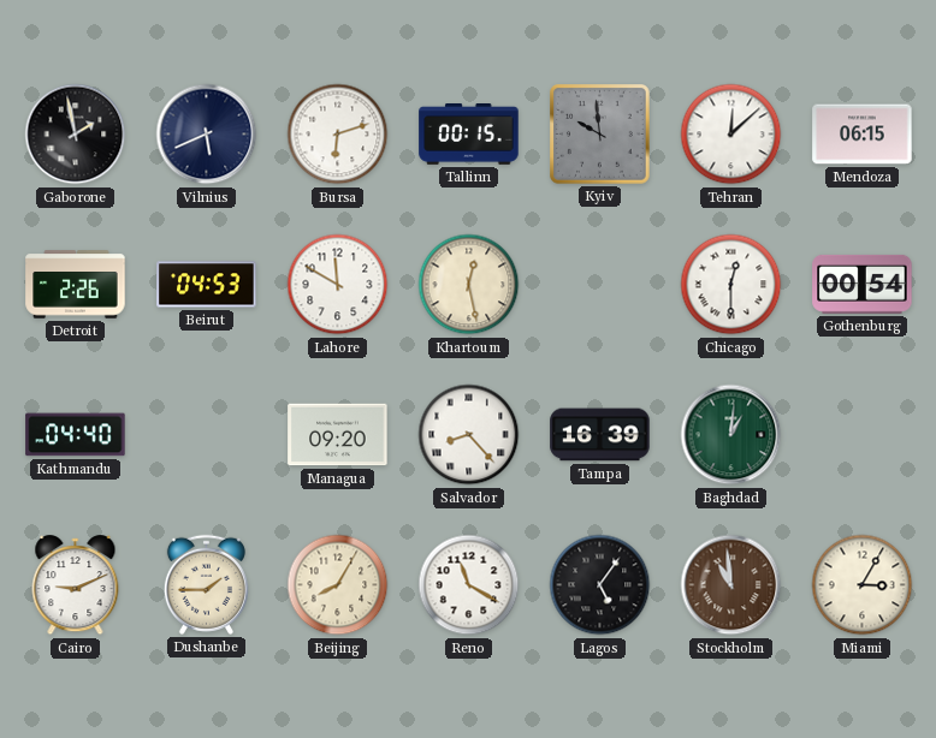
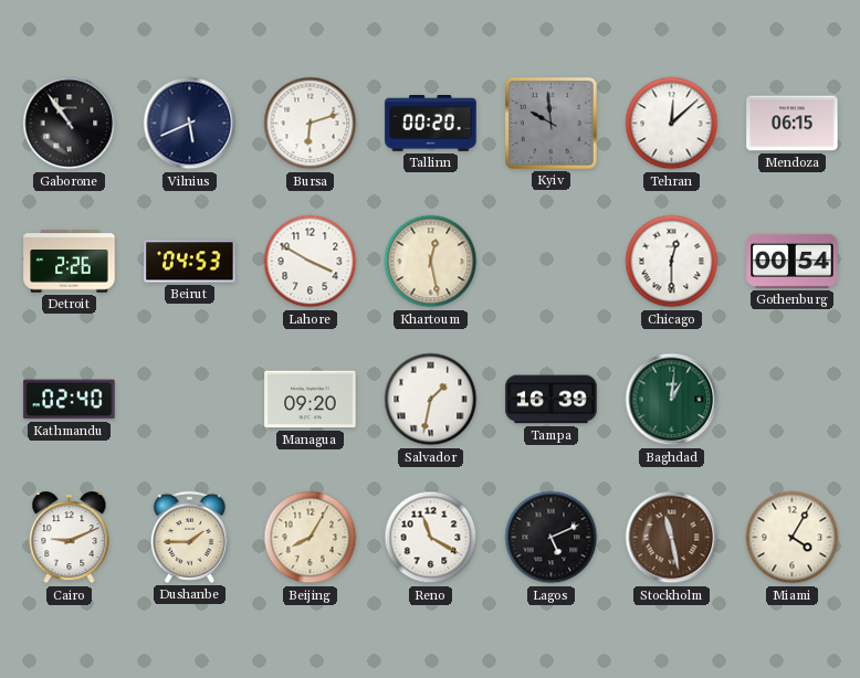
Gaborone: 1:58 -> 10:54 (70, 124)
Tallinn: 00:15 -> 00:20 (431, 124)
Lahore: 11:50 -> 3:50 (311, 262)
Kathmandu: 04:40 -> 02:40 (70, 400)
Salvador: 8:23 -> 1:32 (431, 400)
Lagos: 5:06 -> 5:11 (552, 538)
Stockholm: 10:59 -> 11:28 (672, 538)
Miami: 3:05 -> 4:05 (793, 538)
